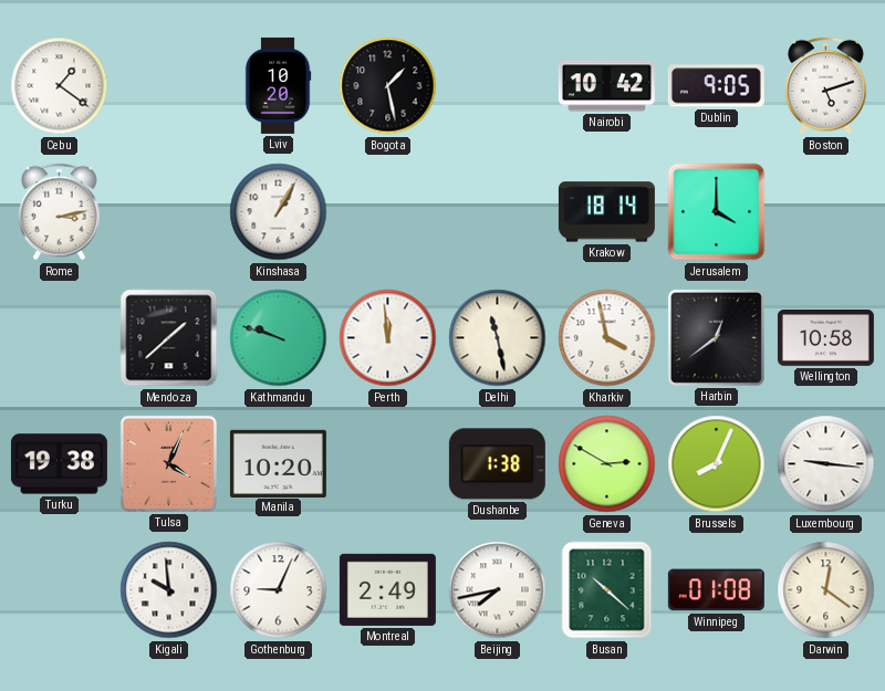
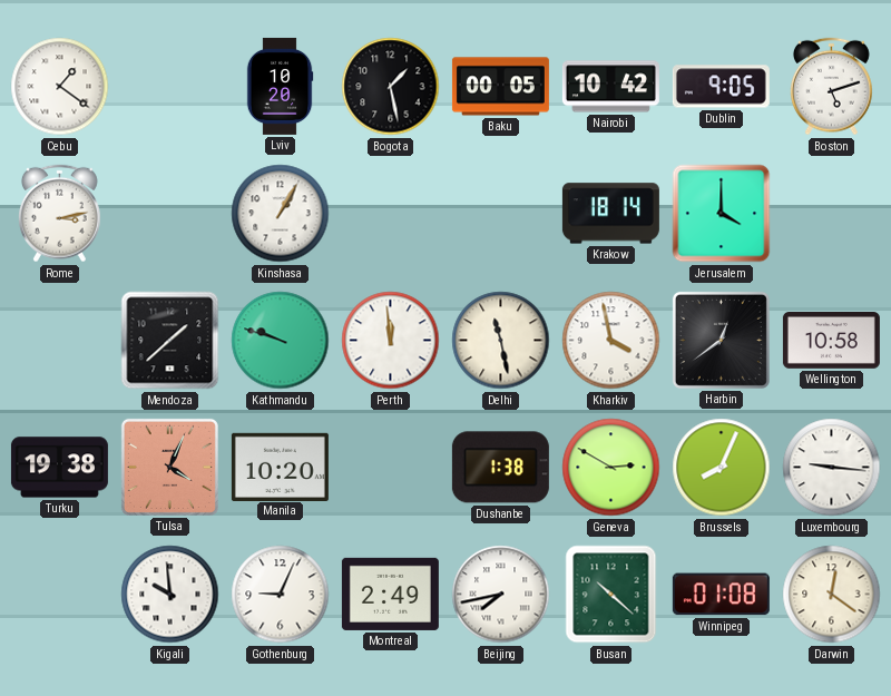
Baku: none -> 00:05 (500, 87)
